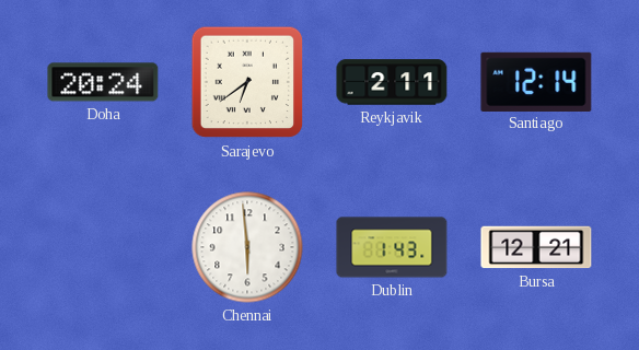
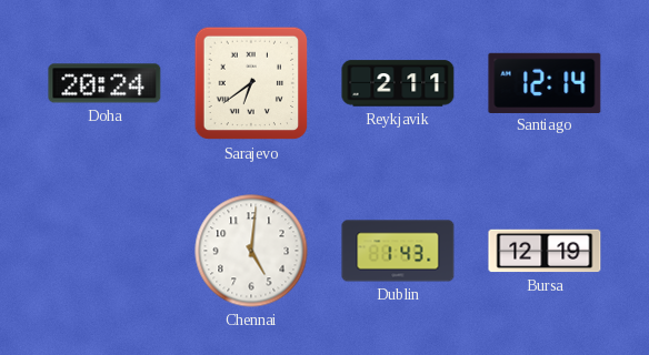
Chennai: 5:59 -> 5:01 (251, 251)
Bursa: 12:21 -> 12:19 (545, 251)
